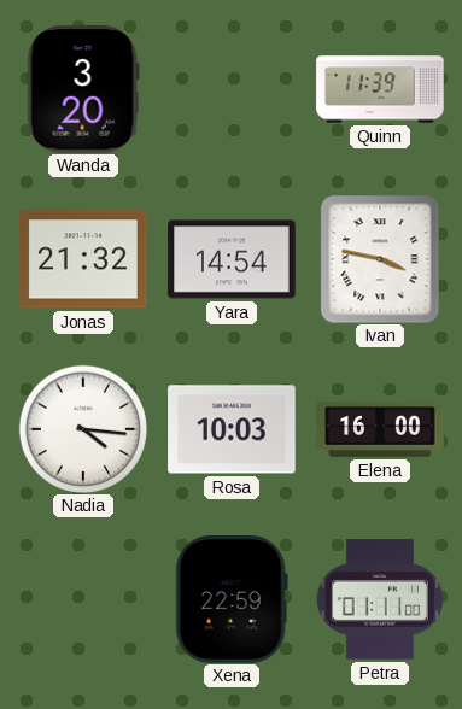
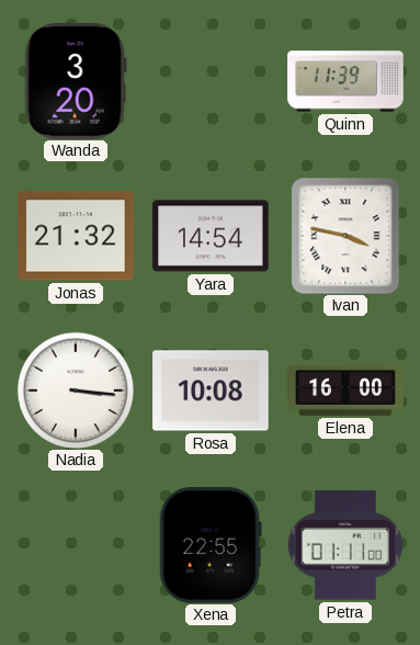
Nadia: 4:16 -> 3:16 (75, 389)
Rosa: 10:03 -> 10:08 (211, 391)
Xena: 22:59 -> 22:55 (211, 546)
